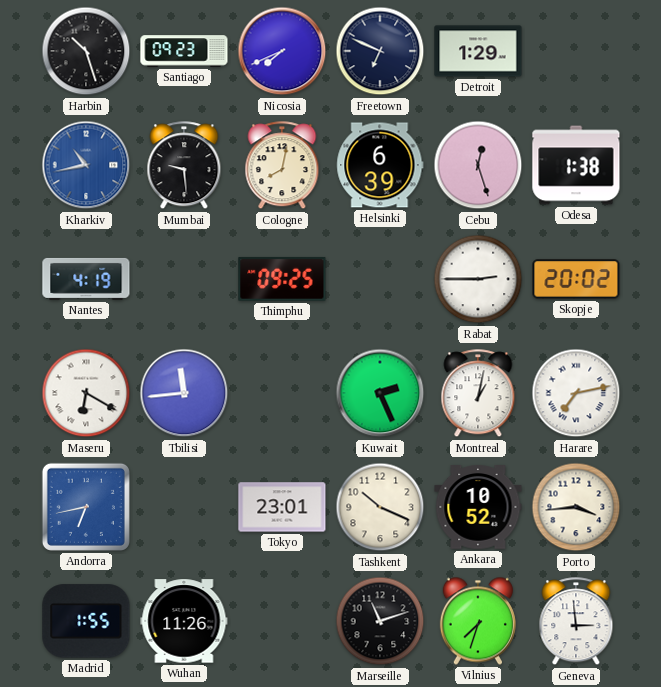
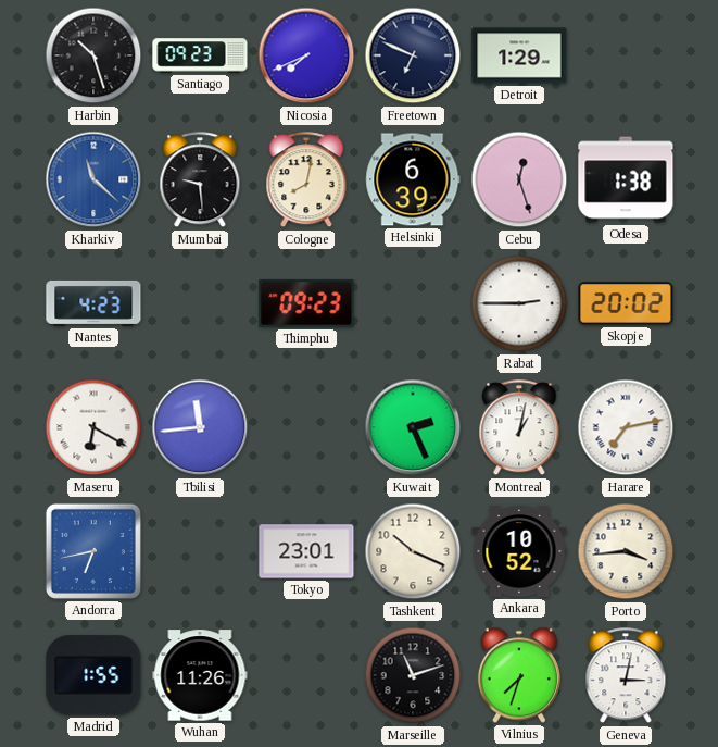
Kharkiv: 10:43 -> 11:22 (93, 179)
Nantes: 4:19 -> 4:23 (93, 303)
Thimphu: 09:25 -> 09:23 (306, 303)
Geneva: 2:59 -> 3:02 (626, 676)
